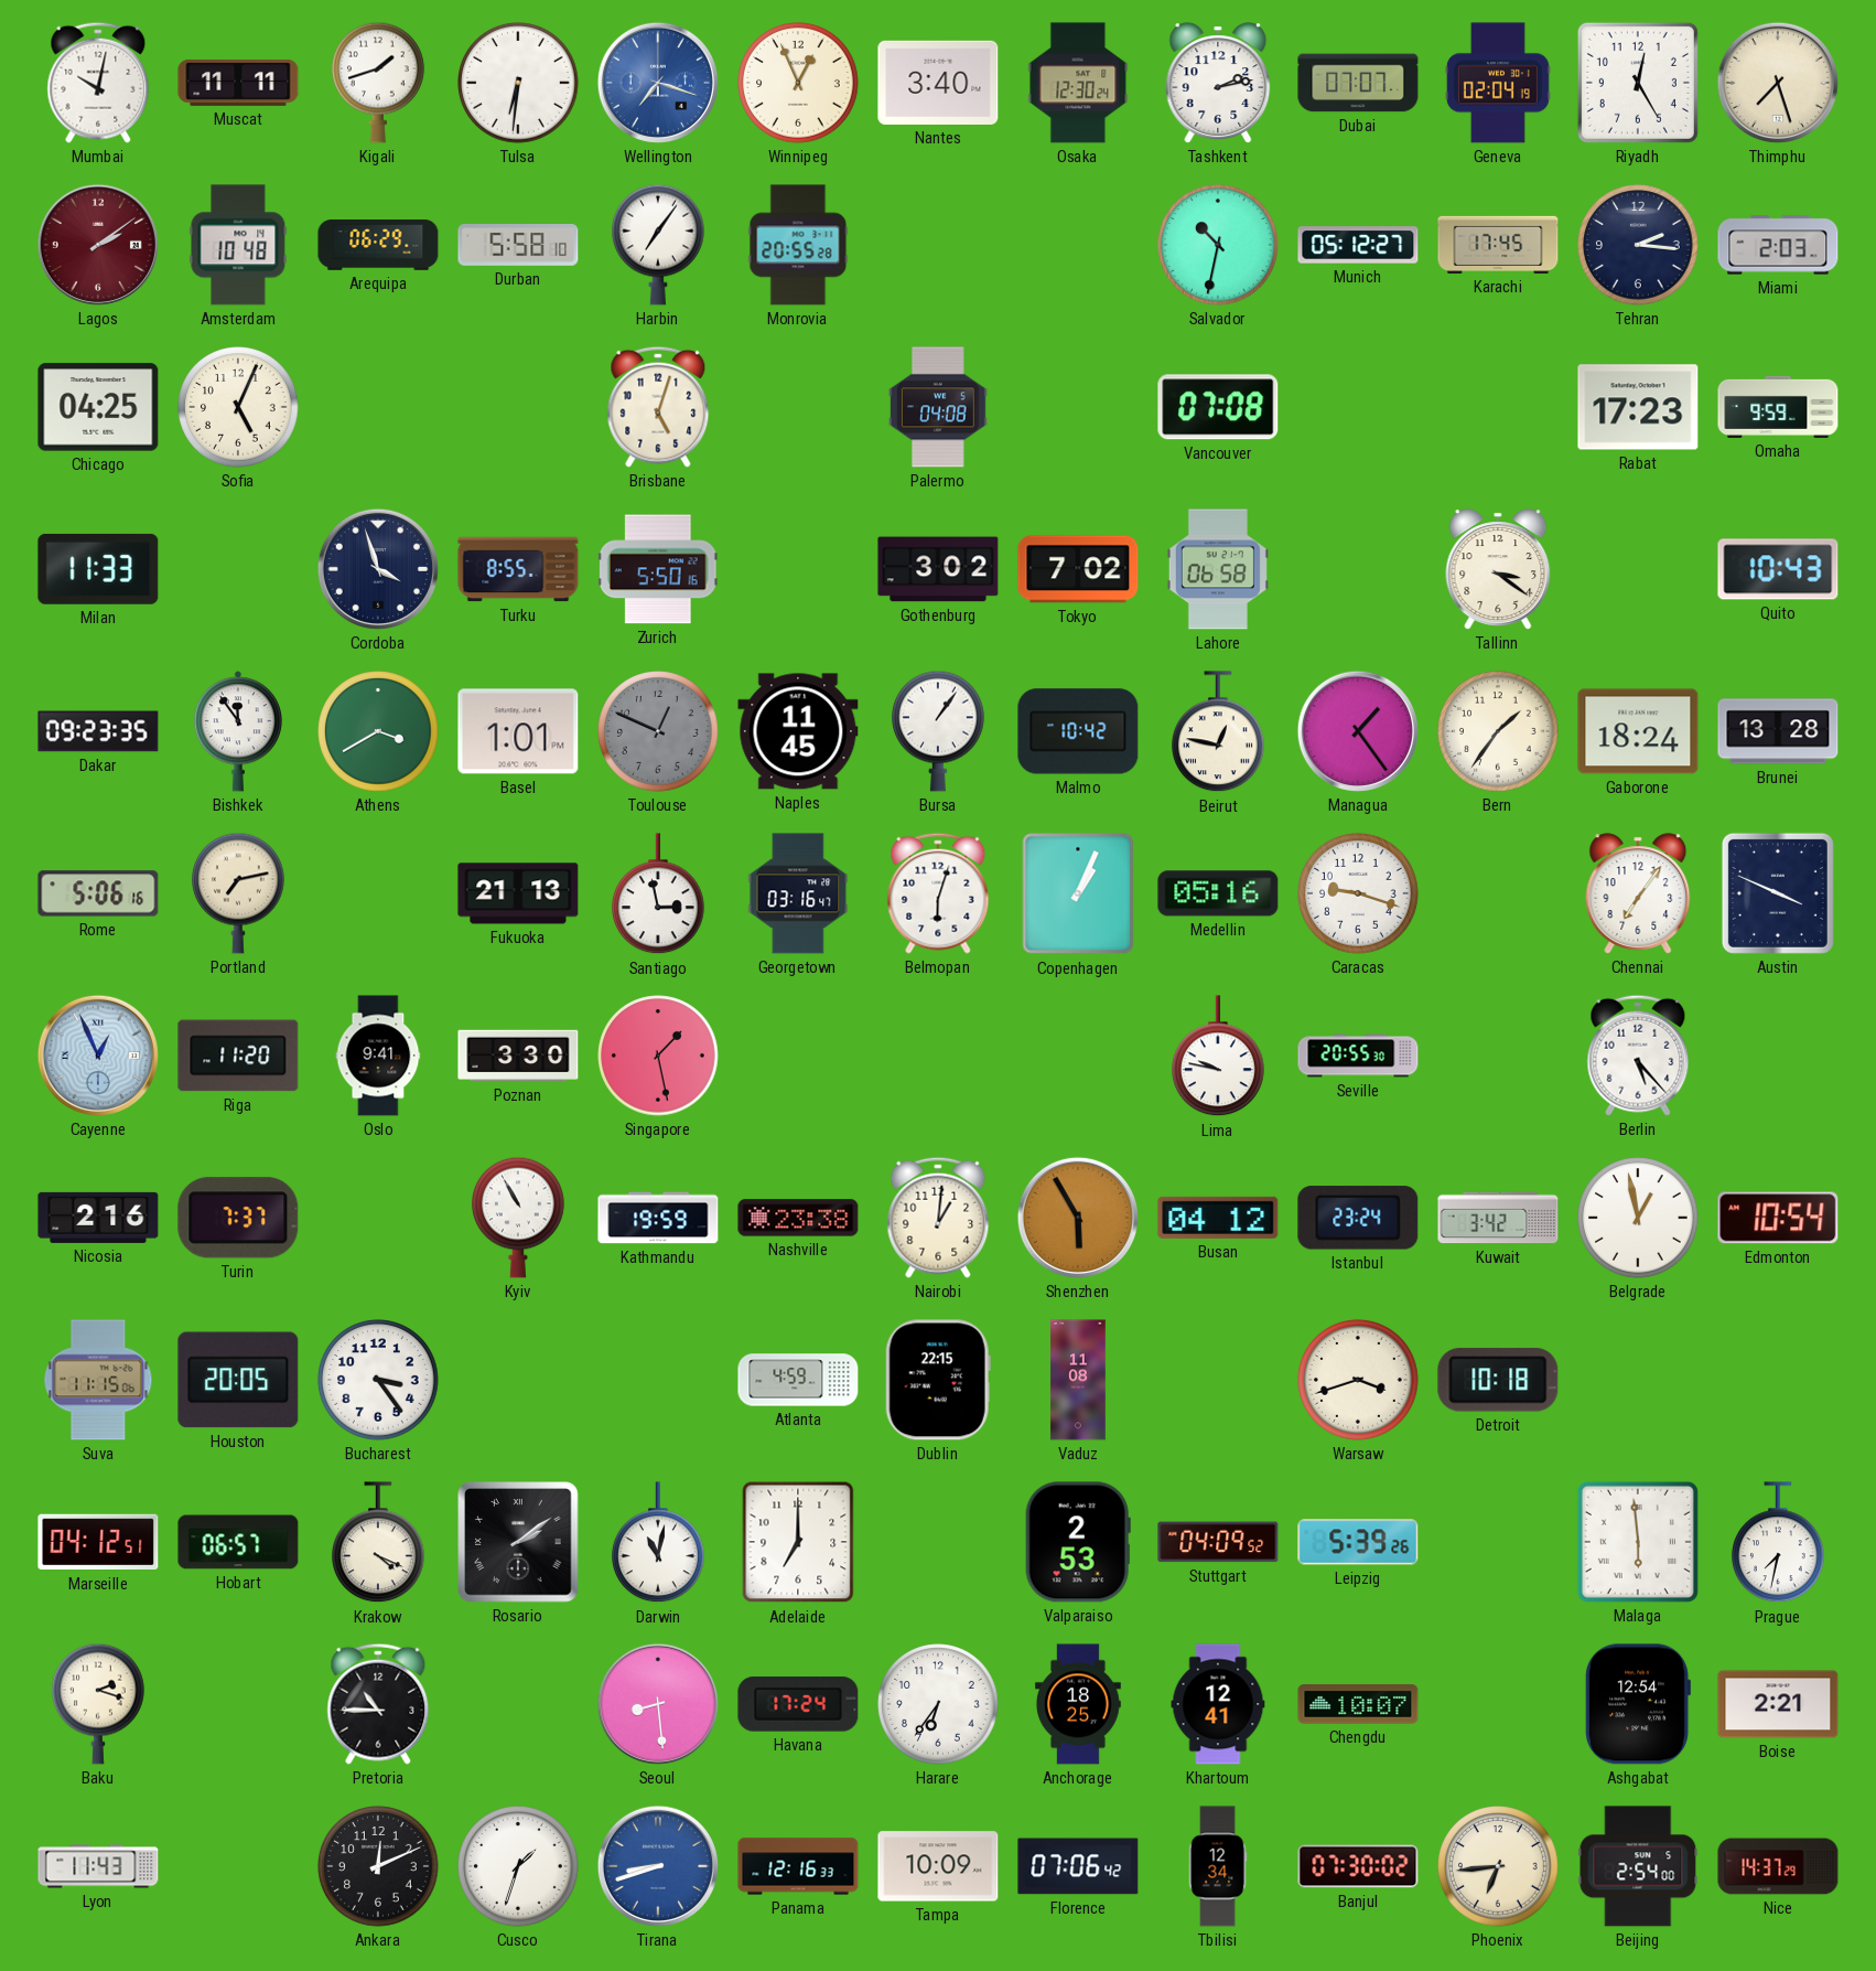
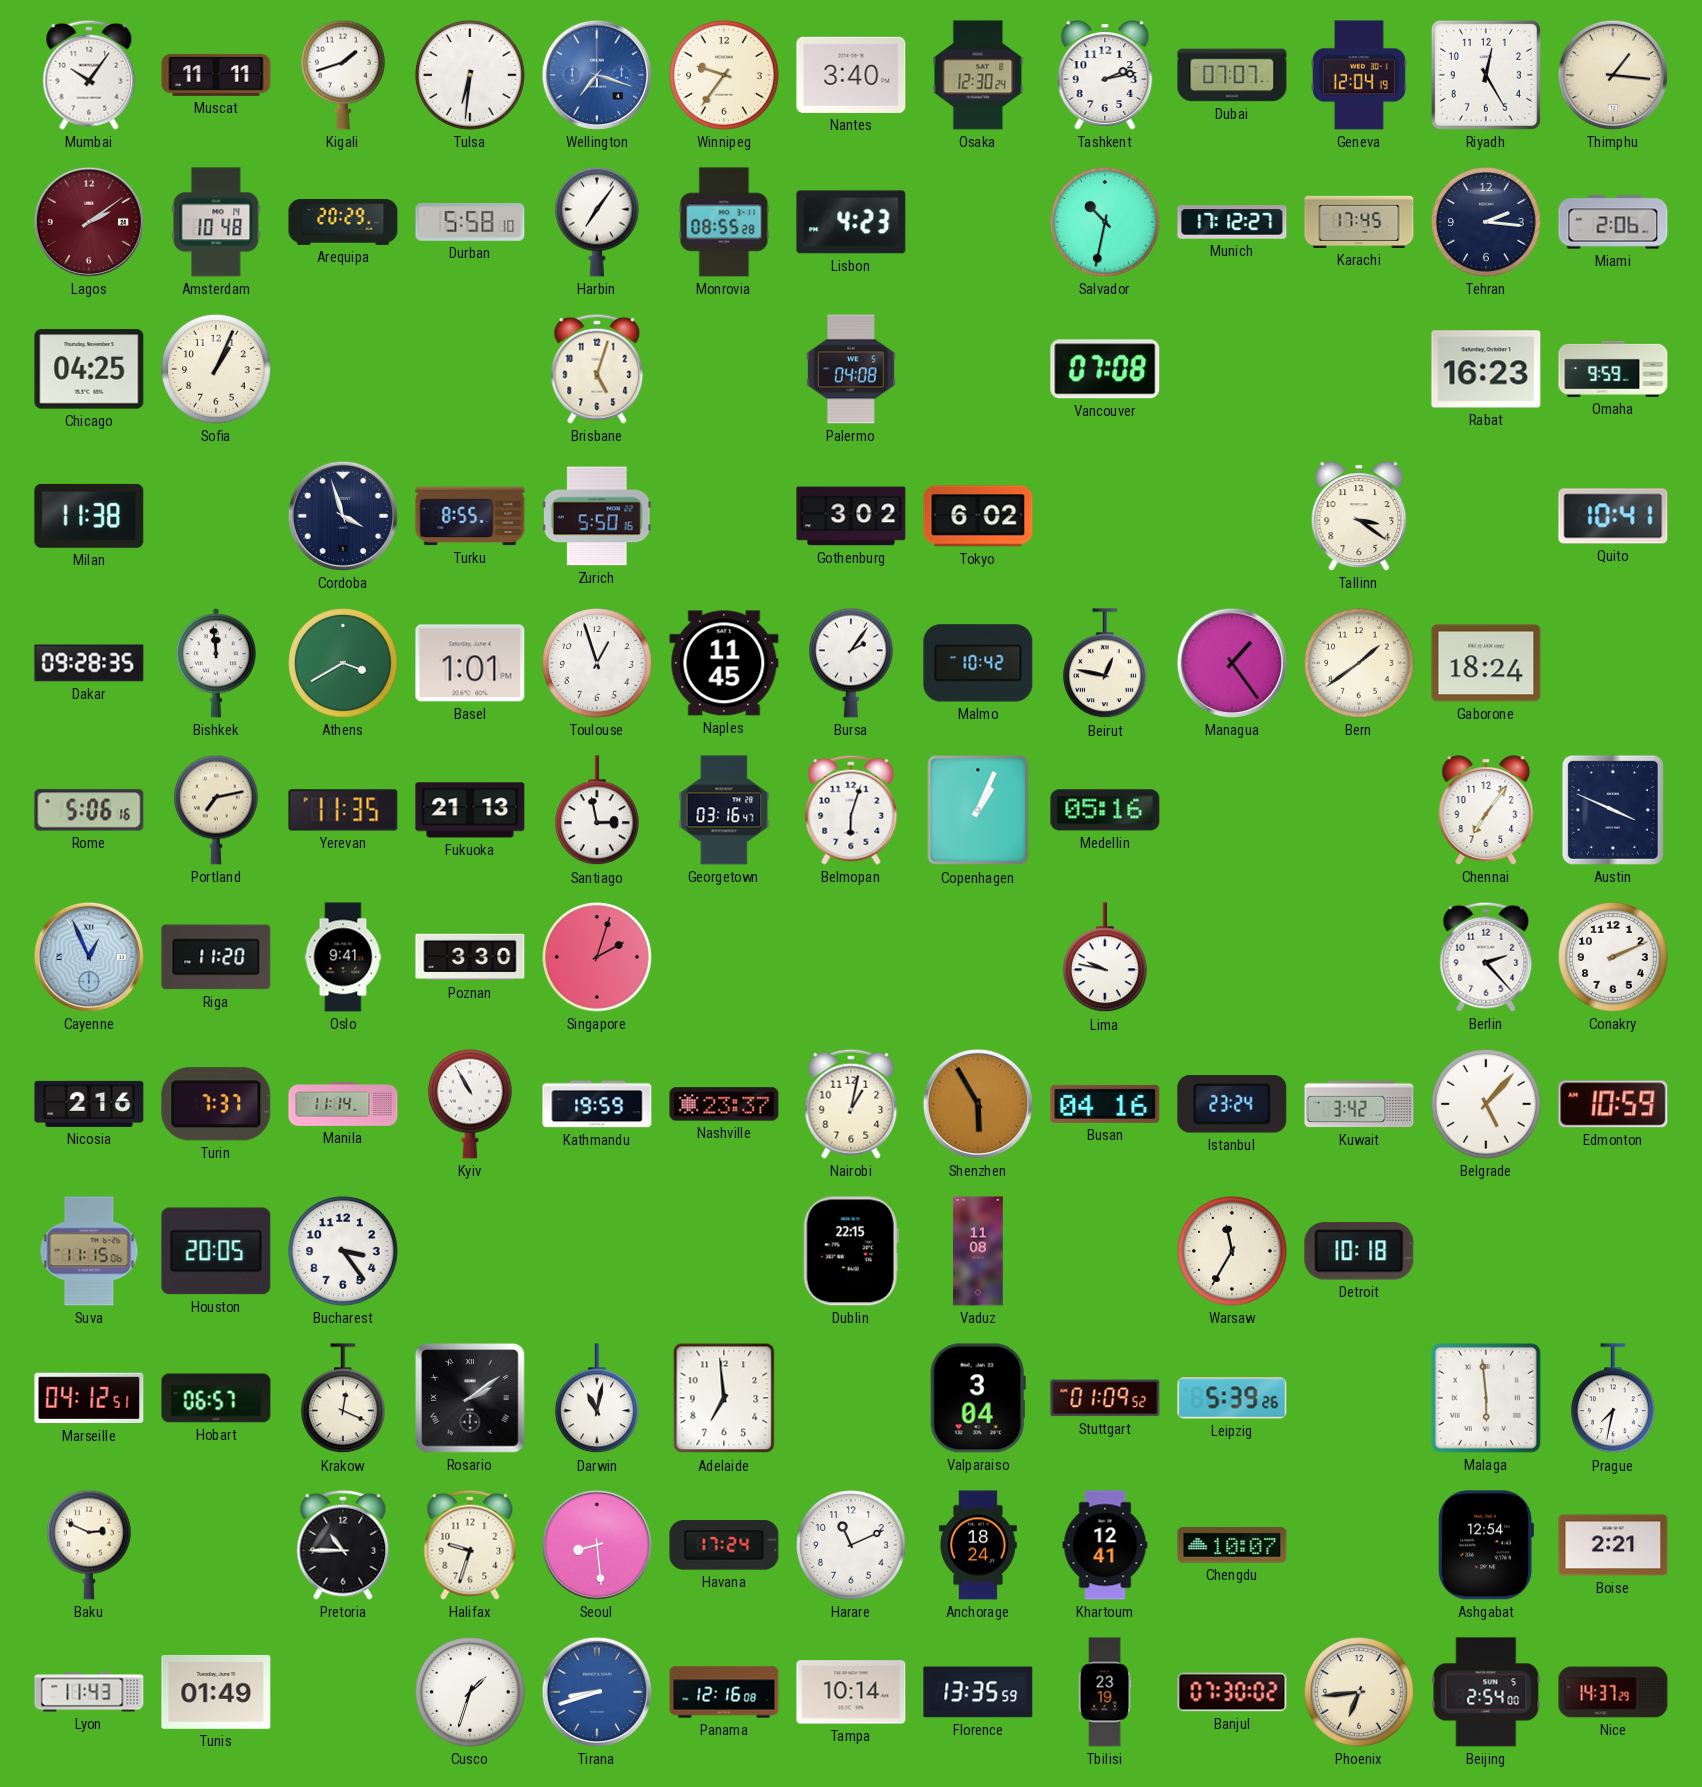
Mumbai: 10:02 -> 10:06 (89, 75)
Winnipeg: 12:56 -> 9:36 (724, 75)
Geneva: 02:04 -> 12:04 (1359, 75)
Thimphu: 7:27 -> 1:16 (1613, 75)
Arequipa: 06:29 -> 20:29 (343, 222)
Monrovia: 20:55 -> 08:55 (724, 222)
Lisbon: none -> 4:23 (851, 222)
Munich: 05:12 -> 17:12 (1232, 222)
Miami: 2:03 -> 2:06 (1613, 222)
Sofia: 5:04 -> 1:04 (216, 369)
Rabat: 17:23 -> 16:23 (1486, 369)
Milan: 11:33 -> 11:38 (89, 516)
Tokyo: 7:02 -> 6:02 (978, 516)
Lahore: 06:58 -> none (1218, 569)
Quito: 10:43 -> 10:41 (1613, 516)
Dakar: 09:23 -> 09:28 (89, 663)
Bishkek: 11:54 -> 11:59 (216, 663)
Toulouse: 12:49 -> 12:57 (597, 663)
Toulouse dial: grey -> white (597, 663)
Bursa: 1:06 -> 2:06 (852, 663)
Bern: 1:36 -> 1:39 (1359, 663)
Brunei: 13:28 -> none (1778, 731)
Yerevan: none -> 11:35 (343, 810)
Caracas: 9:18 -> none (1358, 893)
Singapore: 1:28 -> 2:03 (597, 957)
Seville: 20:55 -> none (1358, 1056)
Berlin: 5:23 -> 2:23 (1486, 957)
Conakry: none -> 2:11 (1613, 957)
Manila: none -> 11:14 (343, 1105)
Nashville: 23:38 -> 23:37 (724, 1104)
Nairobi: 1:01 -> 1:02 (851, 1104)
Busan: 04:12 -> 04:16 (1105, 1104)
Belgrade: 12:58 -> 5:07 (1486, 1104)
Edmonton: 10:54 -> 10:59 (1613, 1104)
Atlanta: 4:59 -> none (798, 1380)
Warsaw: 3:42 -> 11:35 (1232, 1251)
Krakow: 4:19 -> 12:19 (344, 1399)
Adelaide: 7:00 -> 6:59 (724, 1398)
Valparaiso: 2:53 -> 3:04 (978, 1398)
Stuttgart: 04:09 -> 01:09 (1105, 1398)
Baku: 2:18 -> 2:49 (90, 1545)
Halifax: none -> 9:33 (470, 1545)
Harare: 6:36 -> 11:11 (851, 1545)
Anchorage: 18:25 -> 18:24 (979, 1545)
Tunis: none -> 01:49 (216, 1692)
Ankara: 12:11 -> none (378, 1866)
Panama: 12:16:33 -> 12:16:08 (724, 1692)
Tampa: 10:09 -> 10:14 (851, 1692)
Florence: 07:06 -> 13:35 (978, 1692)
Tbilisi: 12:34 -> 23:19 (1105, 1692)
